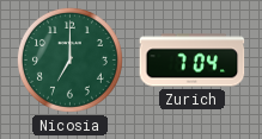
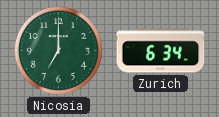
Zurich: 7:04 -> 6:34 (161, 51)
